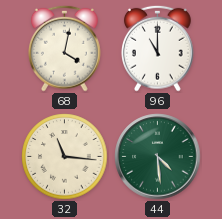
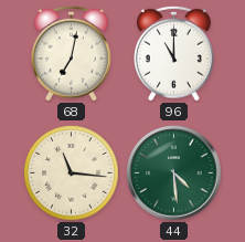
68: 4:02 -> 7:02 (72, 53)
